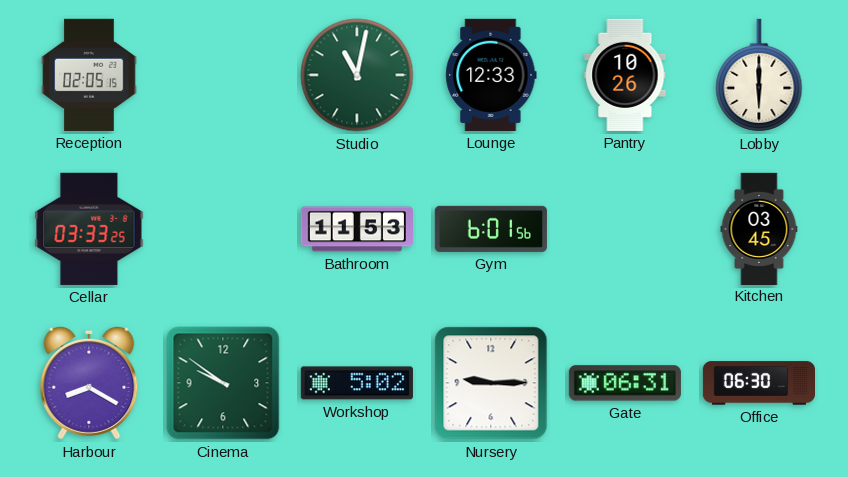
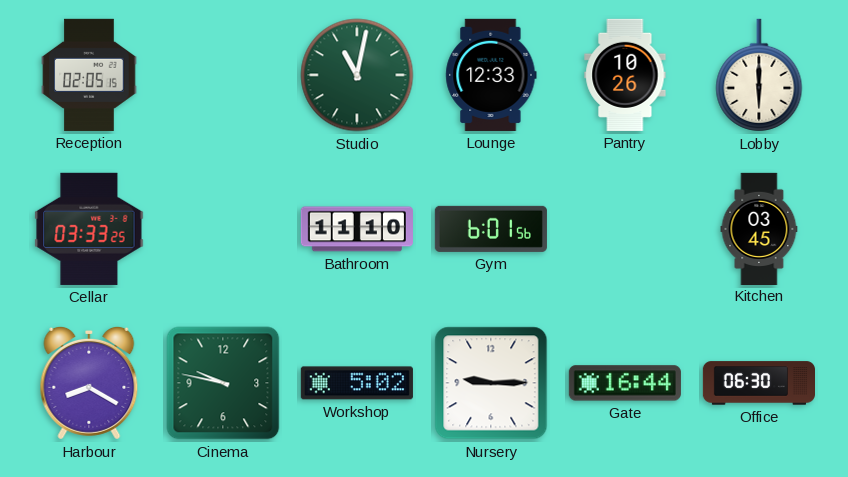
Bathroom: 11:53 -> 11:10 (357, 229)
Cinema: 9:51 -> 9:47 (223, 383)
Gate: 06:31 -> 16:44 (625, 383)
